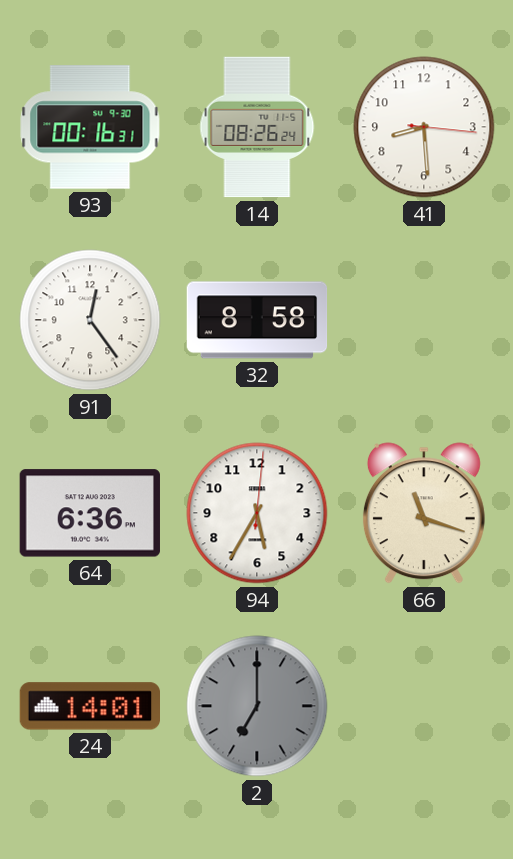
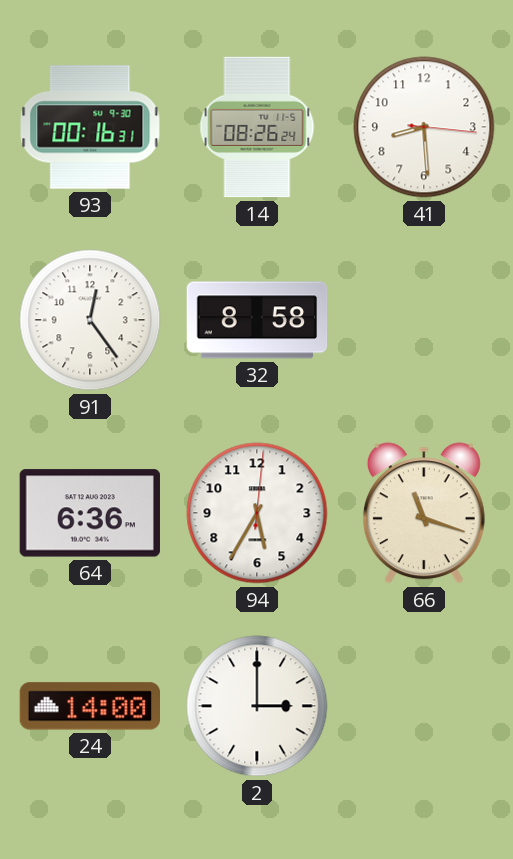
24: 14:01 -> 14:00 (89, 706)
2: 7:00 -> 3:00 (257, 706)
2 dial: grey -> white (257, 706)
